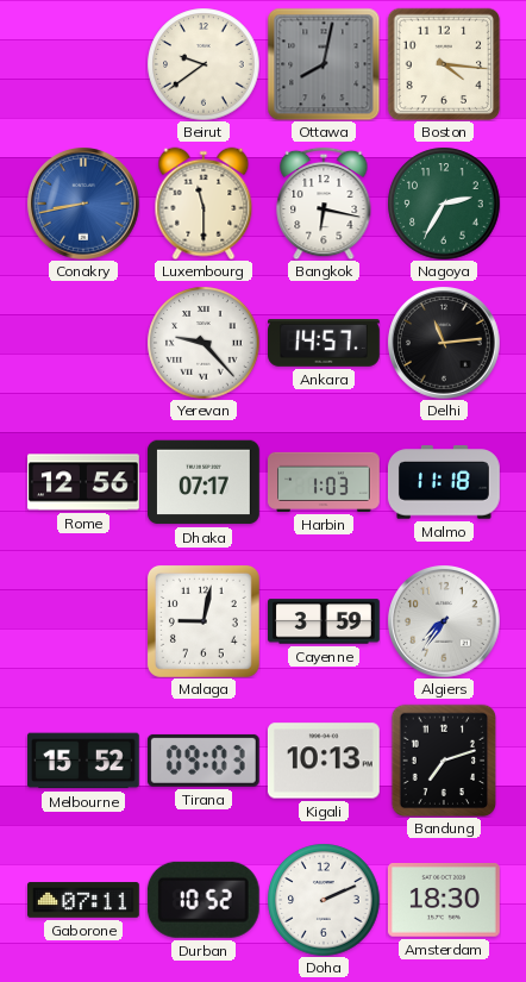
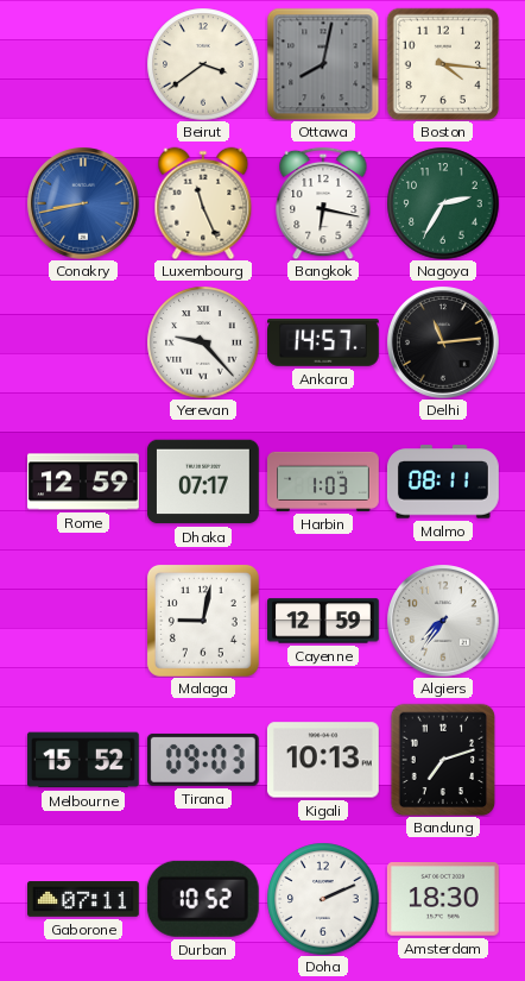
Beirut: 9:39 -> 3:39 (203, 64)
Luxembourg: 11:30 -> 11:26 (203, 203)
Rome: 12:56 -> 12:59 (84, 482)
Malmo: 11:18 -> 08:11 (443, 482)
Cayenne: 3:59 -> 12:59 (324, 621)
